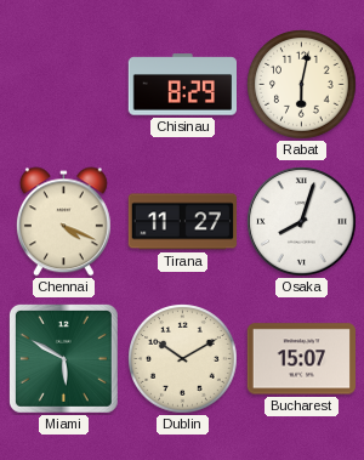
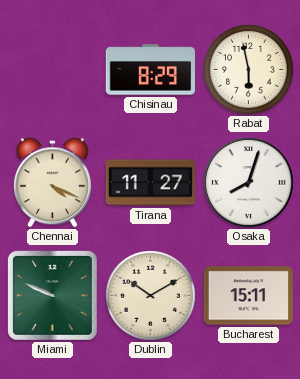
Rabat: 6:02 -> 5:58 (249, 70)
Miami: 5:50 -> 9:49 (52, 295)
Bucharest: 15:07 -> 15:11 (248, 296)
